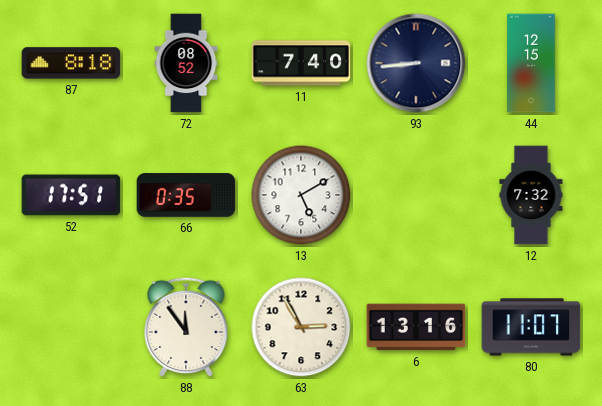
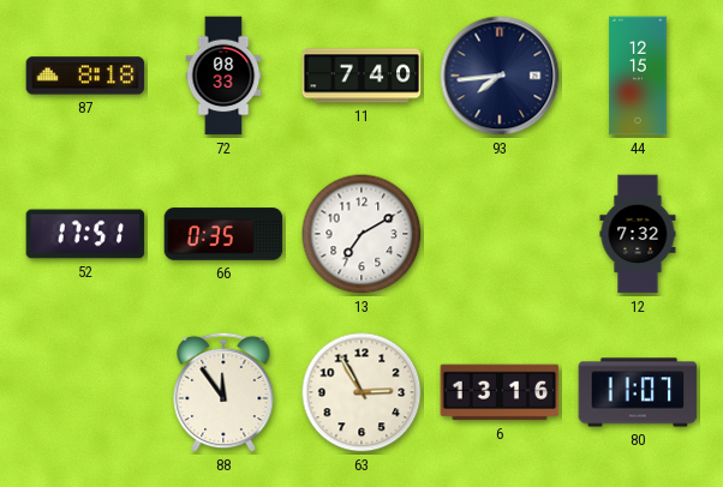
72: 08:52 -> 08:33 (223, 76)
93: 8:44 -> 7:44 (500, 76)
13: 5:10 -> 7:10 (361, 234)
